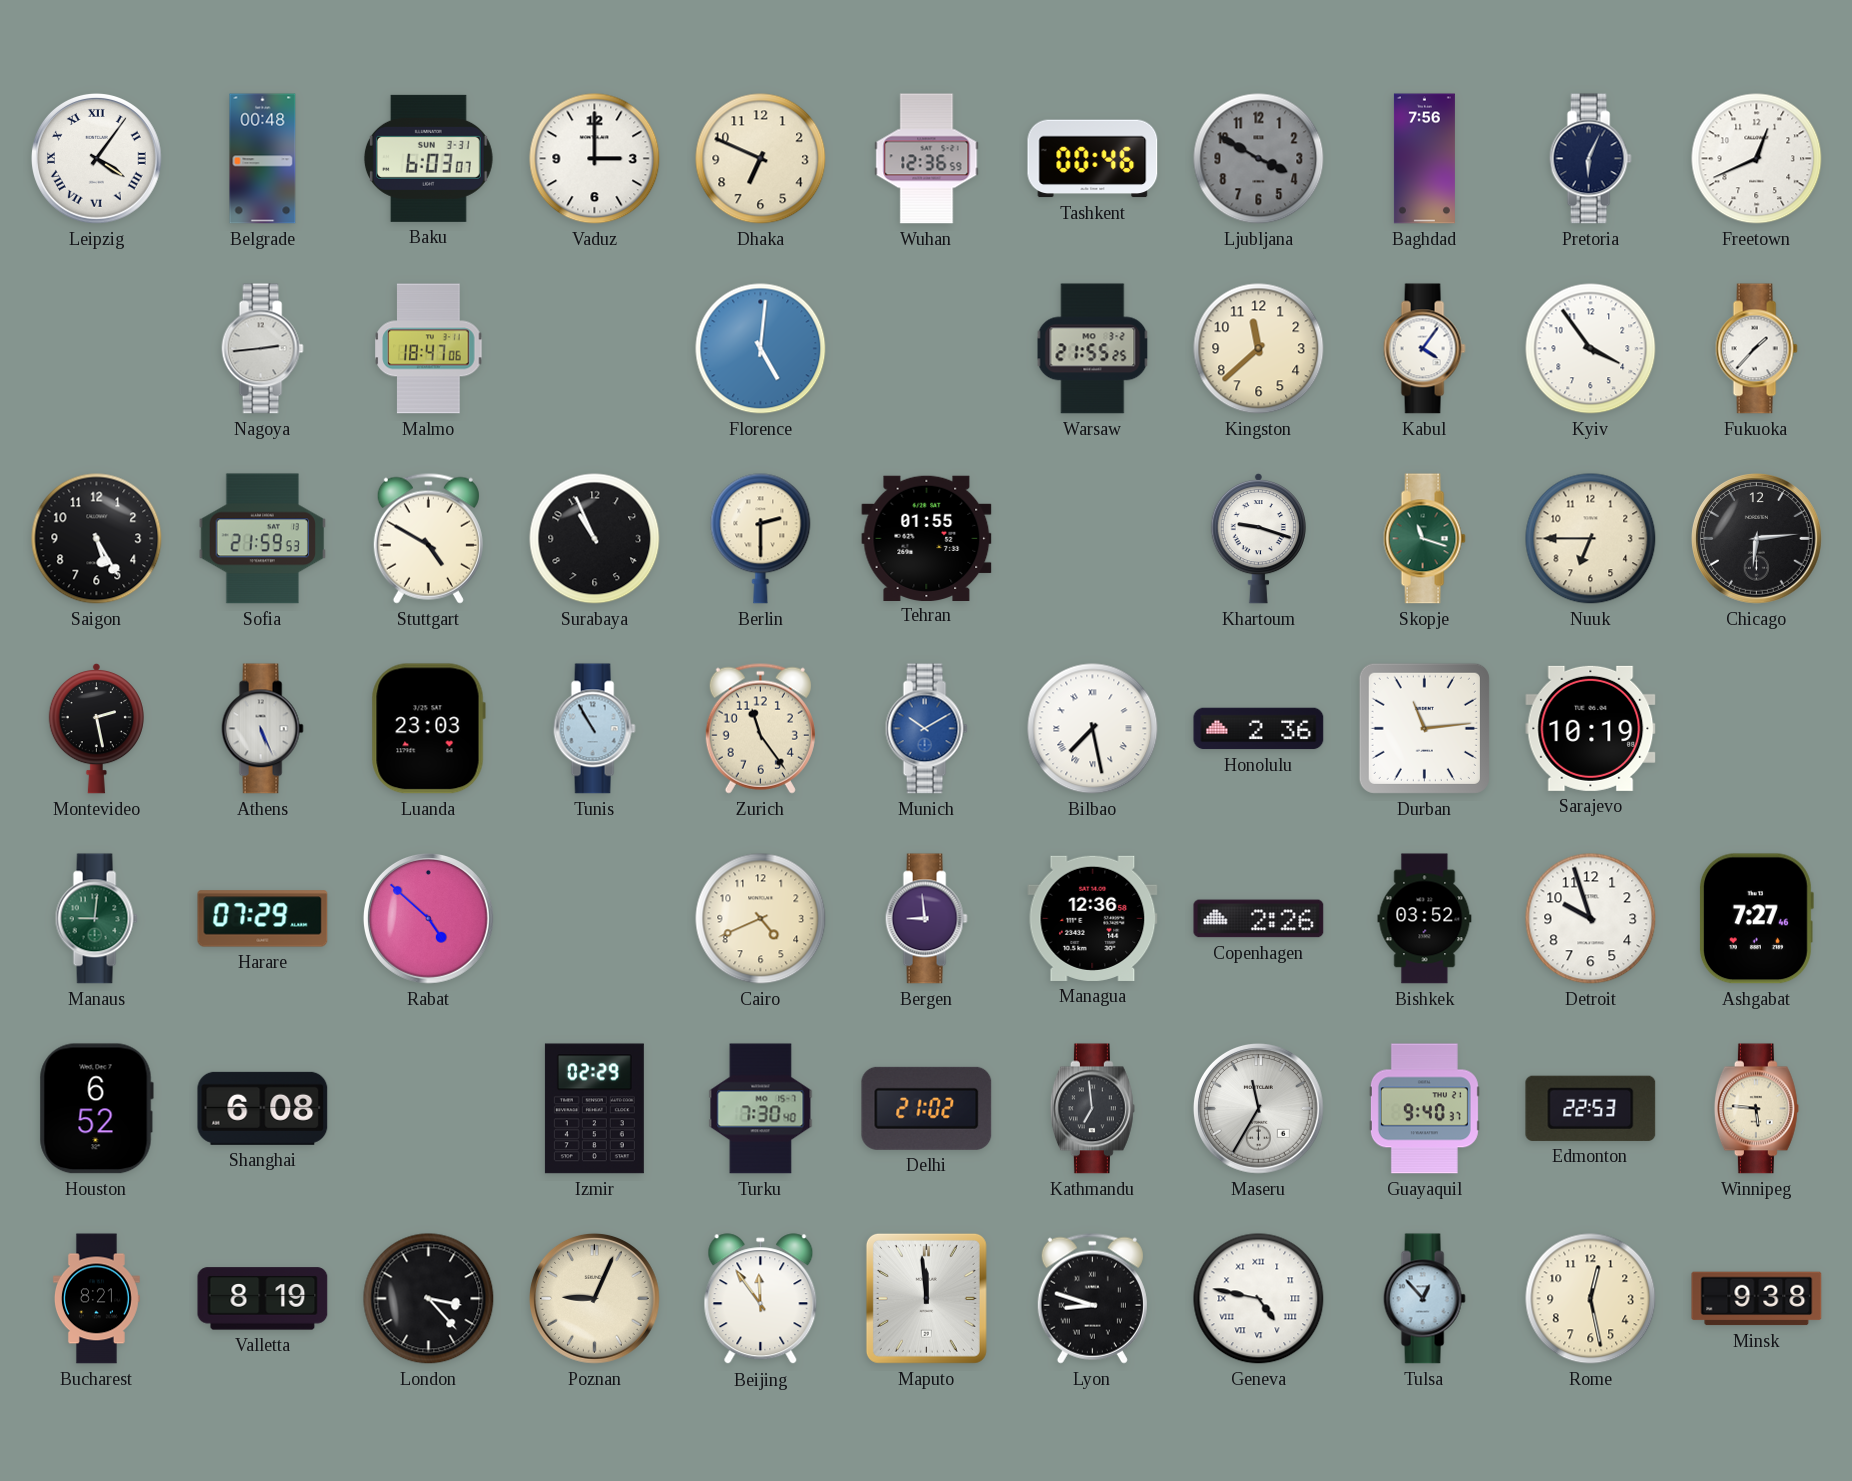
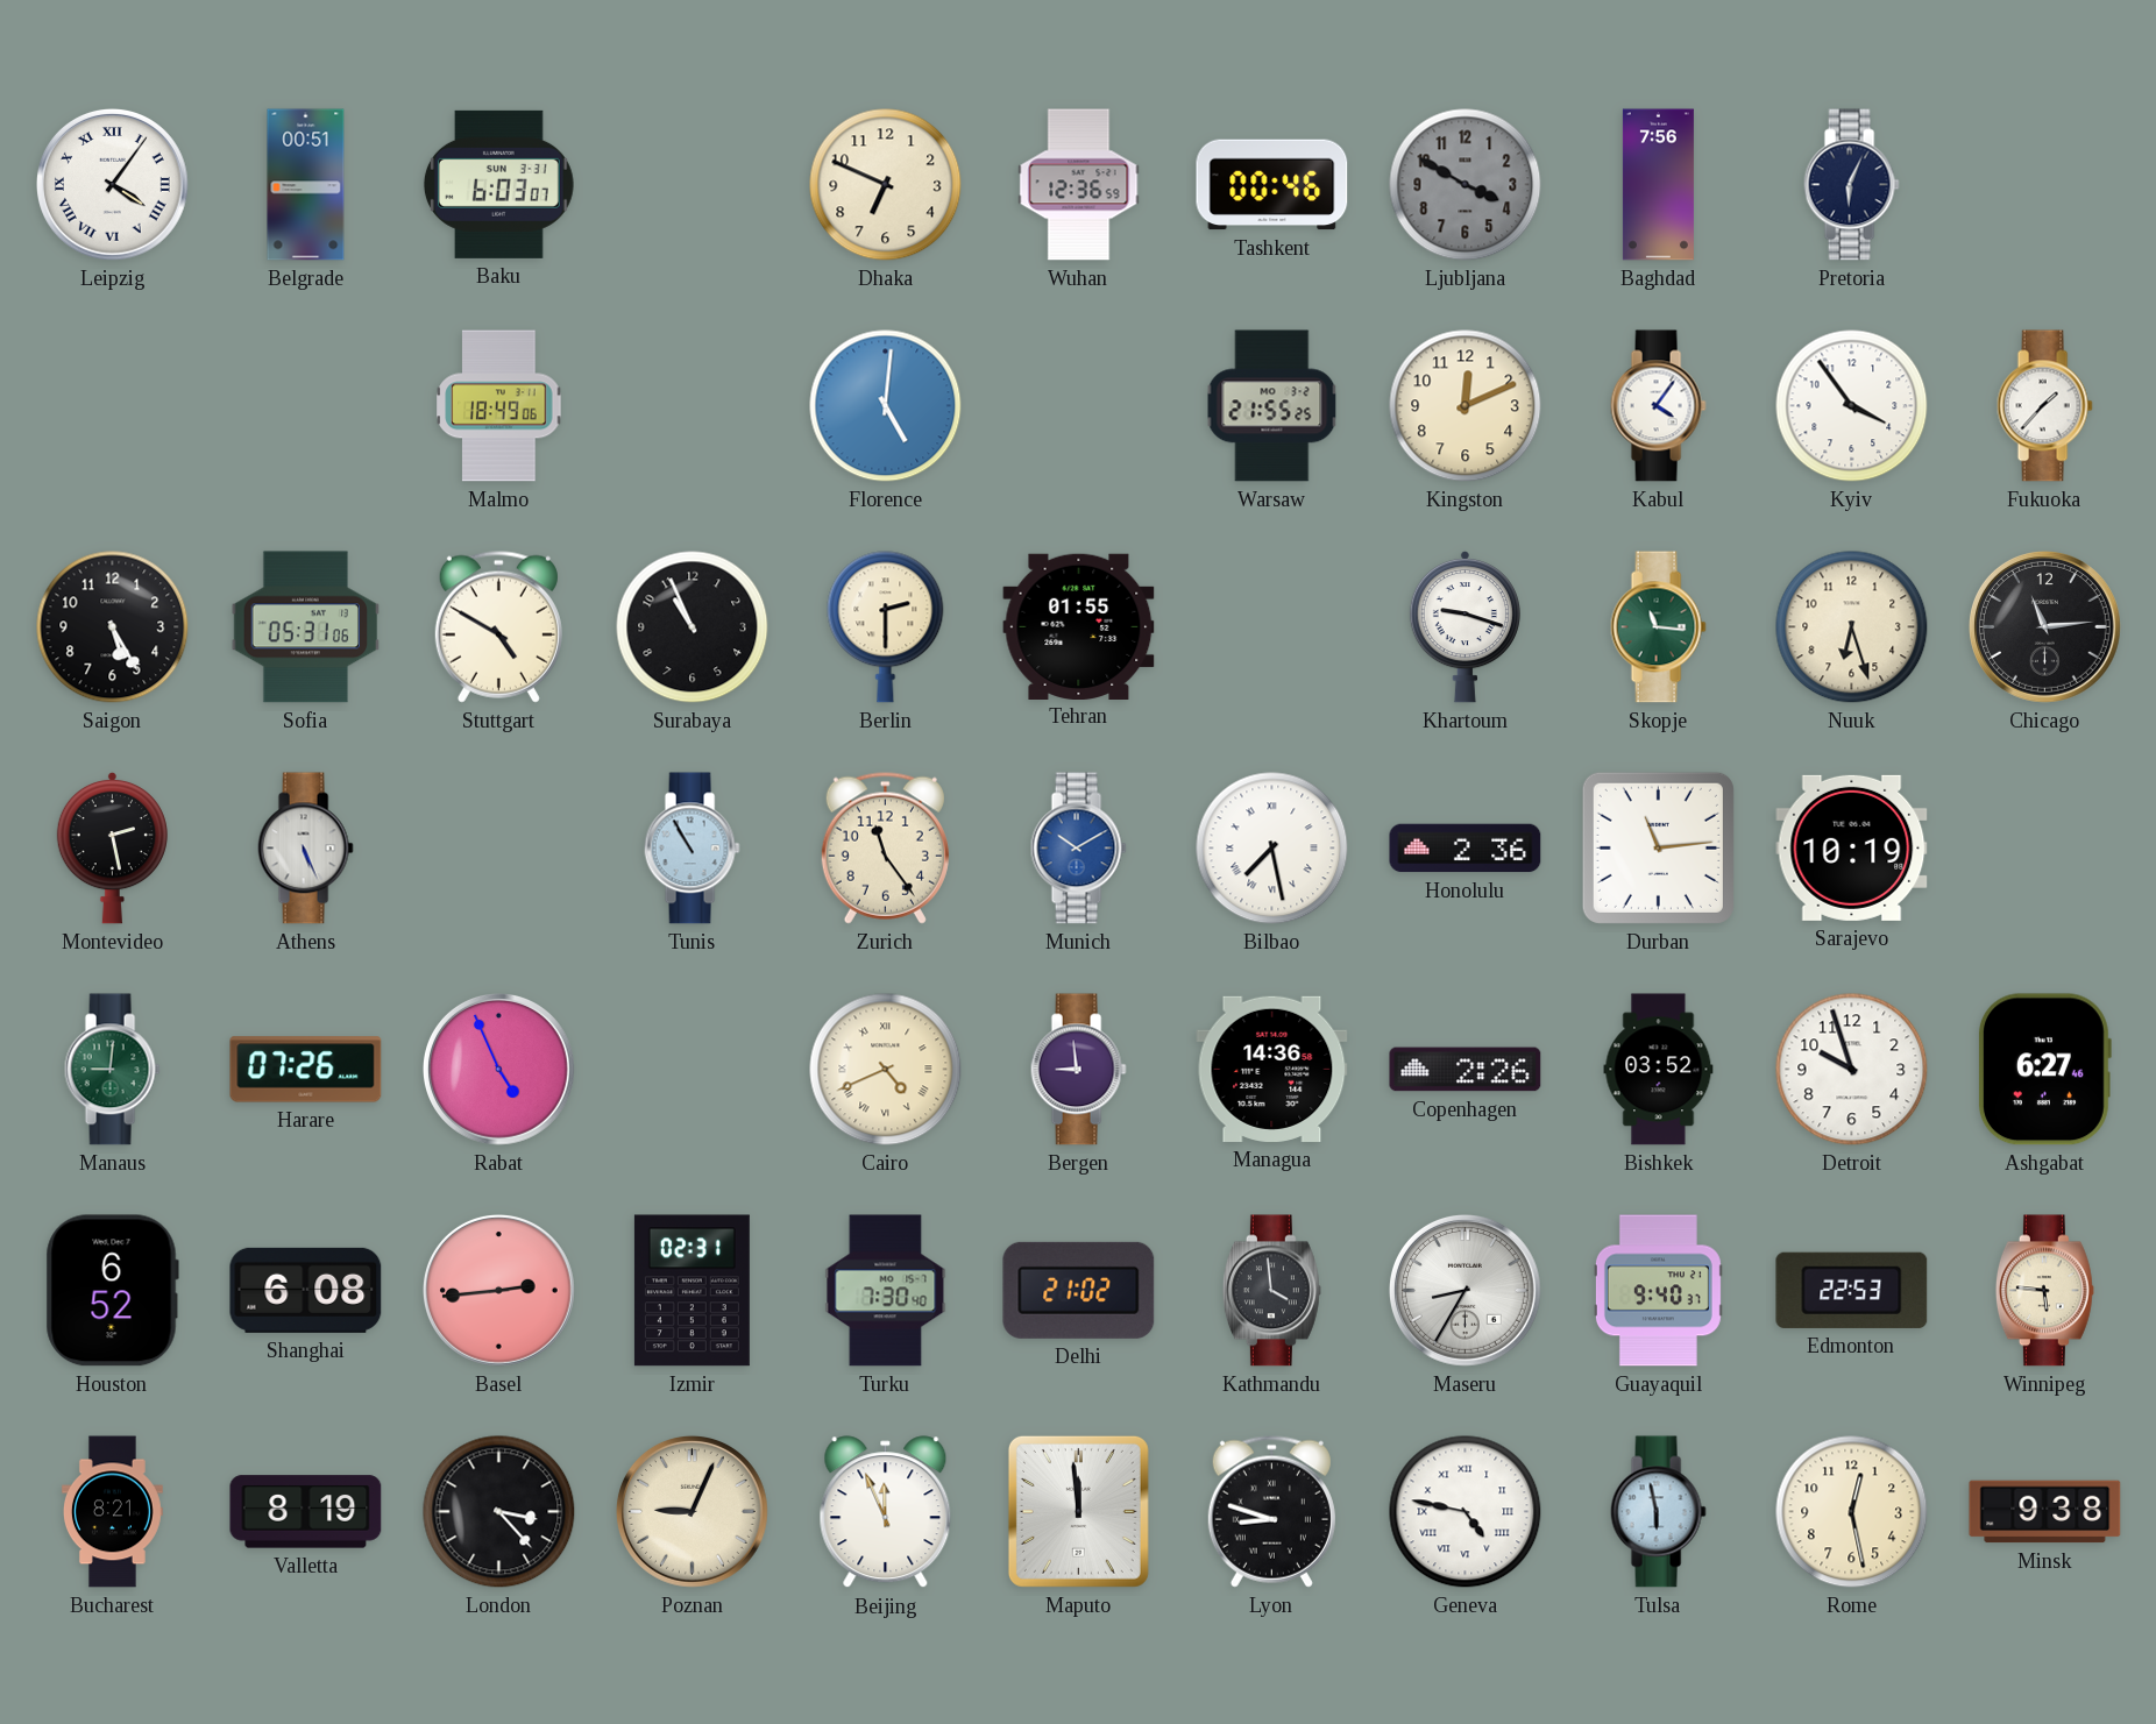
Belgrade: 00:48 -> 00:51 (306, 185)
Vaduz: 3:00 -> none (595, 159)
Freetown: 12:41 -> none (1757, 159)
Nagoya: 2:44 -> none (262, 349)
Malmo: 18:47 -> 18:49 (499, 406)
Kingston: 11:38 -> 12:11 (1466, 406)
Sofia: 21:59 -> 05:31 (306, 627)
Skopje: 11:18 -> 11:16 (1658, 627)
Nuuk: 6:45 -> 6:27 (1852, 627)
Chicago: 6:14 -> 11:14 (2045, 627)
Luanda: 23:03 -> none (428, 729)
Harare: 07:29 -> 07:26 (306, 1070)
Rabat: 4:52 -> 4:56 (499, 1070)
Cairo numerals: Arabic -> Roman (886, 1070)
Managua: 12:36 -> 14:36 (1272, 1069)
Ashgabat: 7:27 -> 6:27 (2044, 1070)
Basel: none -> 2:44 (499, 1291)
Izmir: 02:29 -> 02:31 (692, 1291)
Kathmandu: 6:59 -> 3:59 (1271, 1291)
Maseru: 11:35 -> 8:35 (1466, 1291)
Beijing: 11:54 -> 11:56 (886, 1512)
Tulsa: 12:53 -> 5:58 (1658, 1512)
